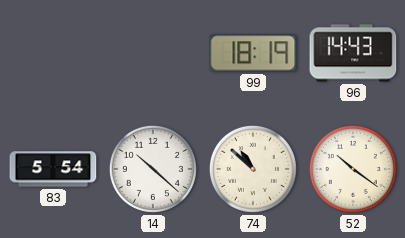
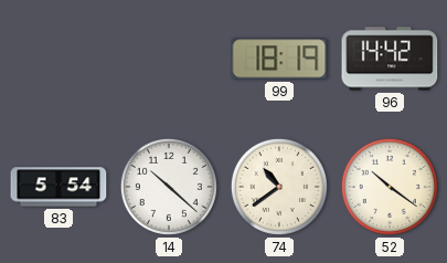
96: 14:43 -> 14:42 (390, 59)
74: 10:52 -> 10:39 (279, 187)
